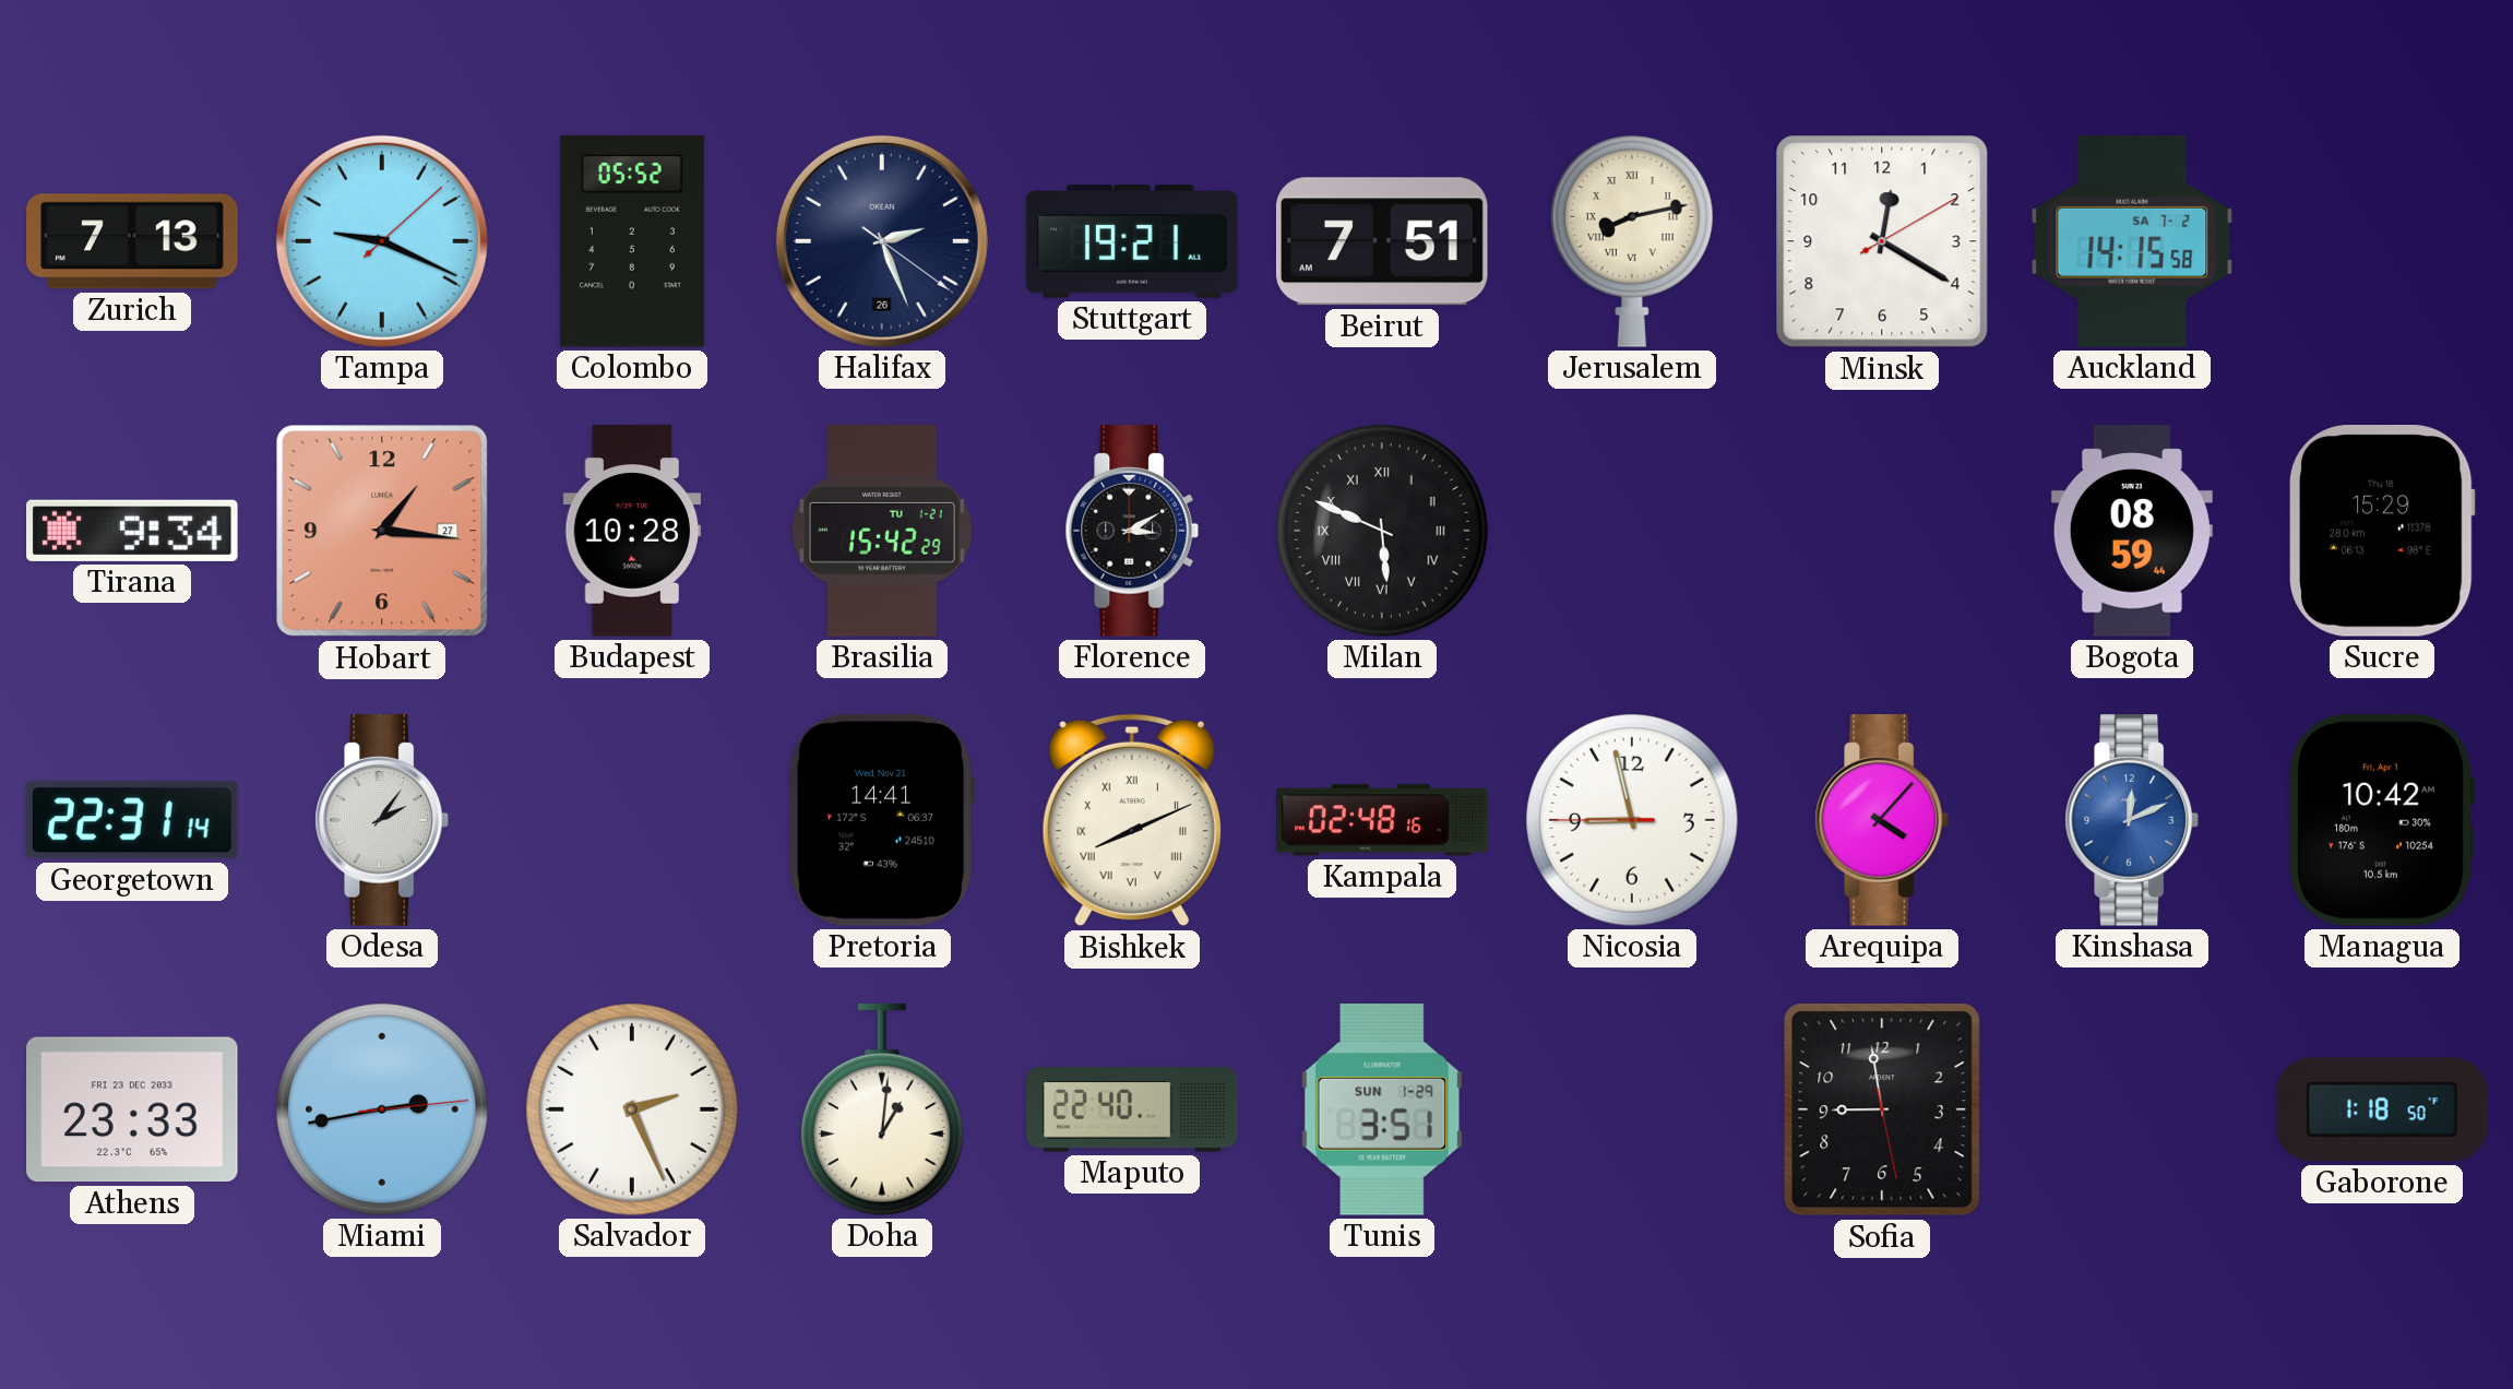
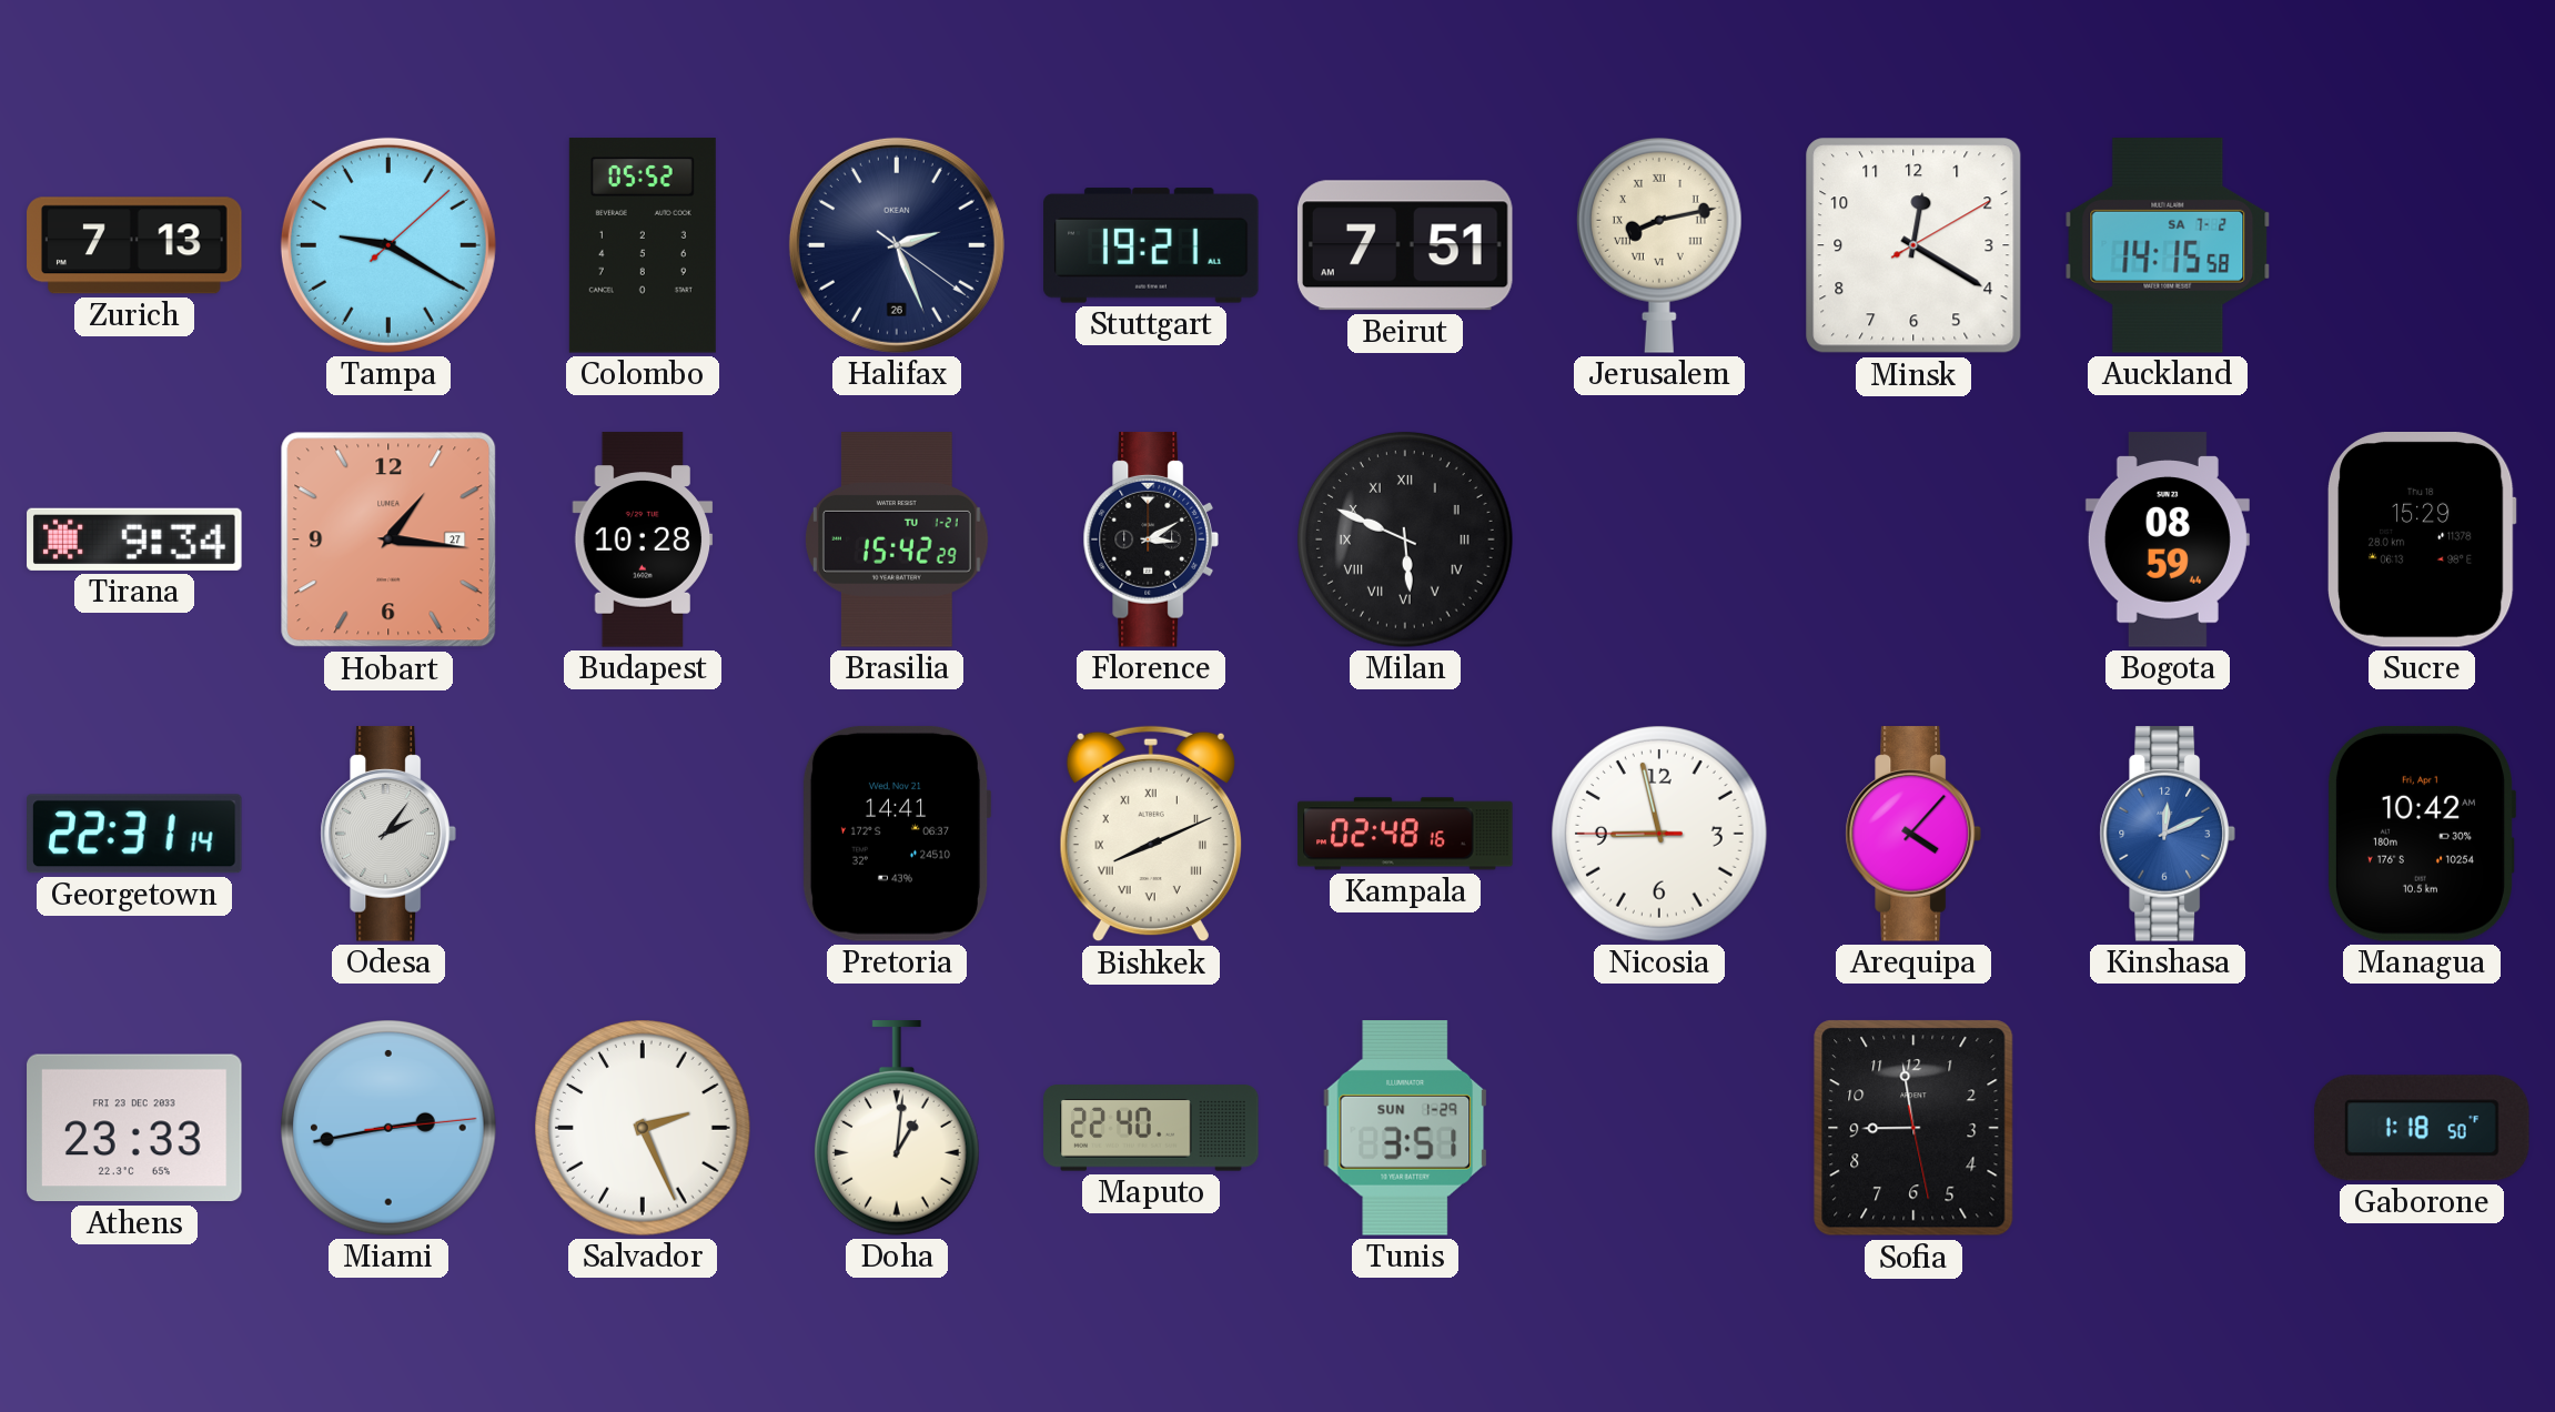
Tampa: 9:19 -> 9:20 (388, 245)
